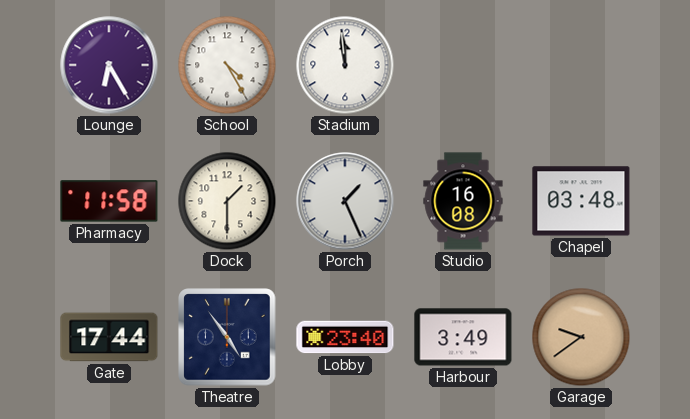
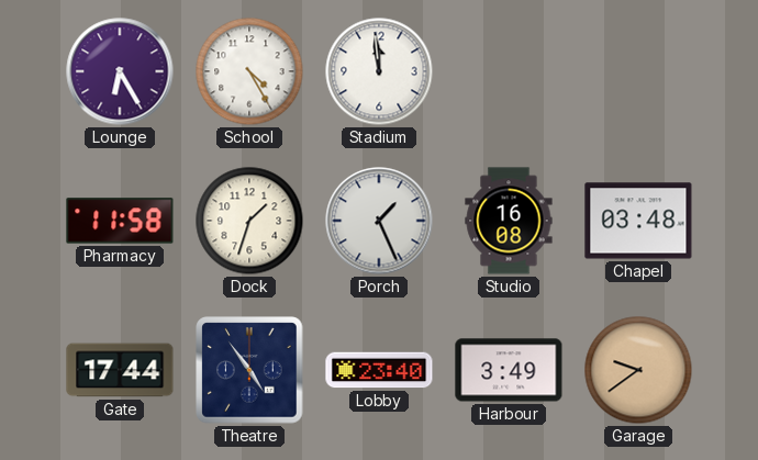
Dock: 1:30 -> 1:33 (249, 221)
